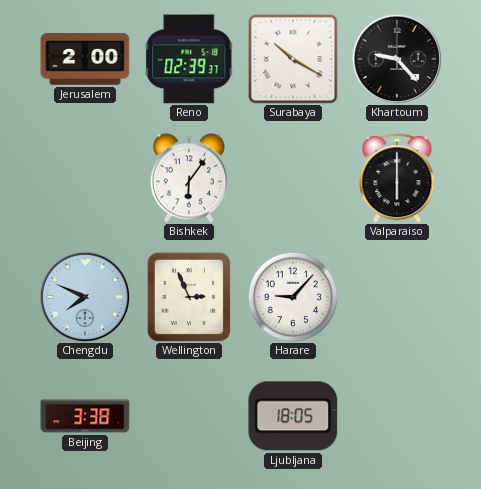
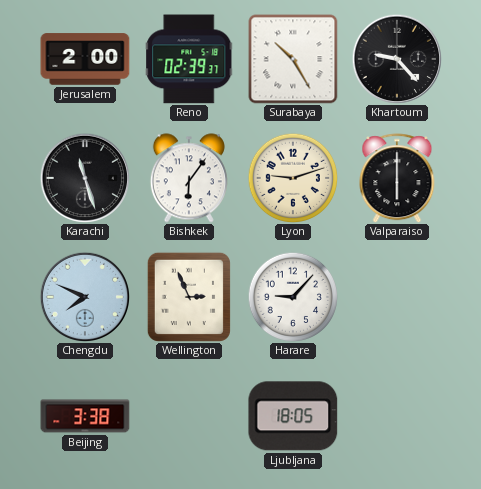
Surabaya: 10:20 -> 10:25 (293, 59)
Karachi: none -> 11:27 (84, 177)
Lyon: none -> 9:12 (293, 178)
